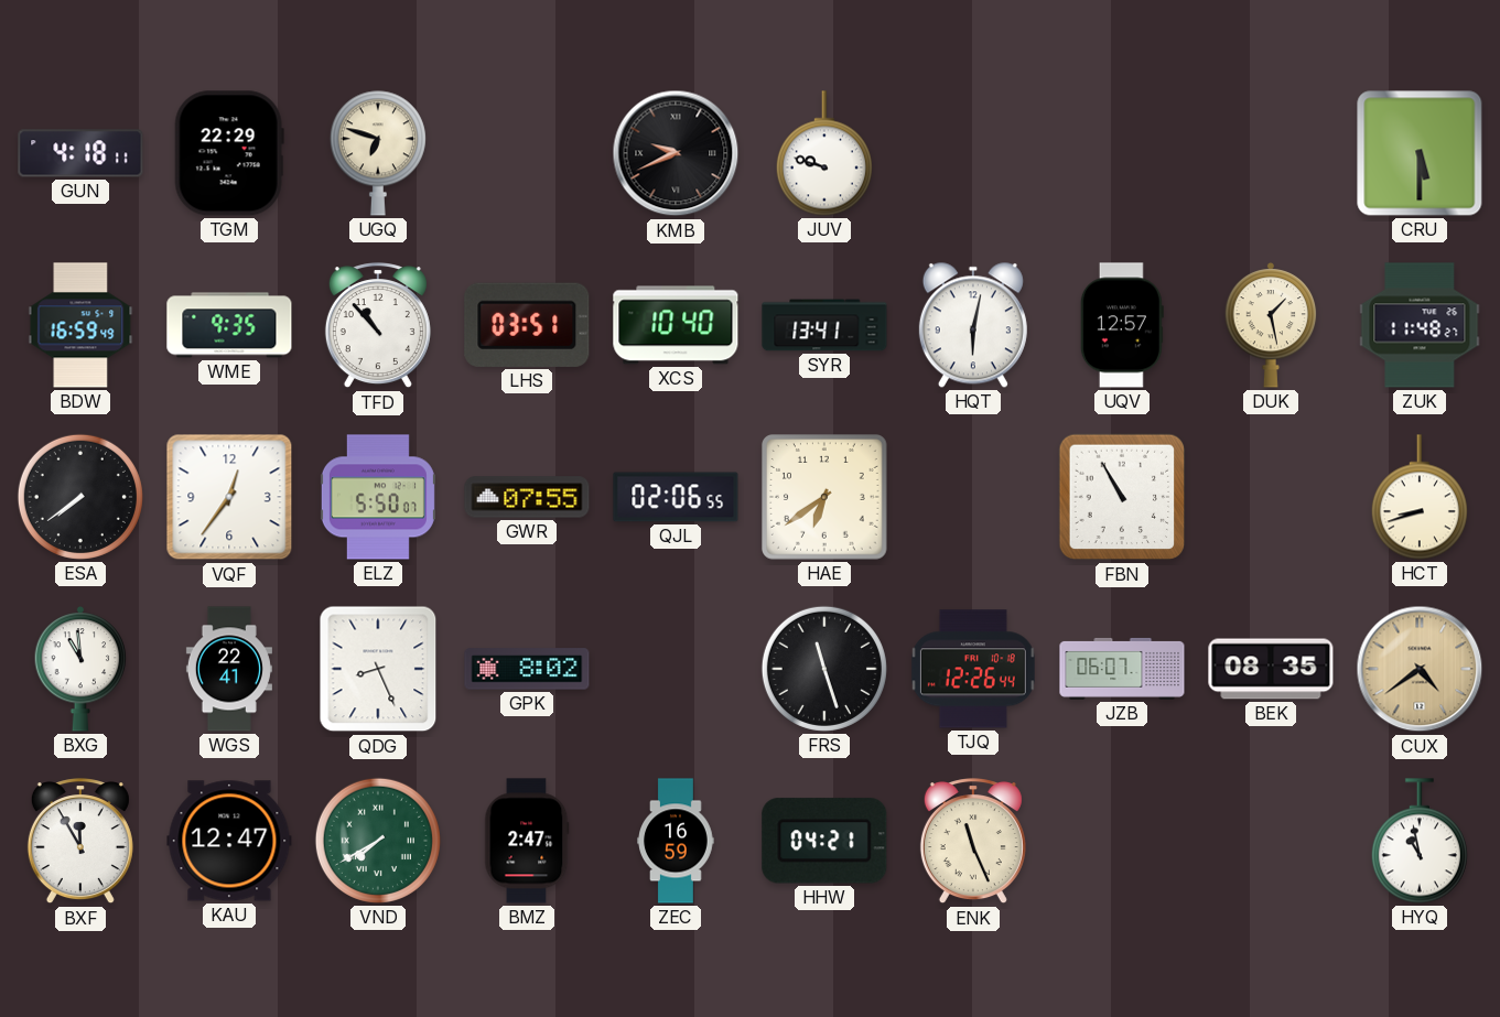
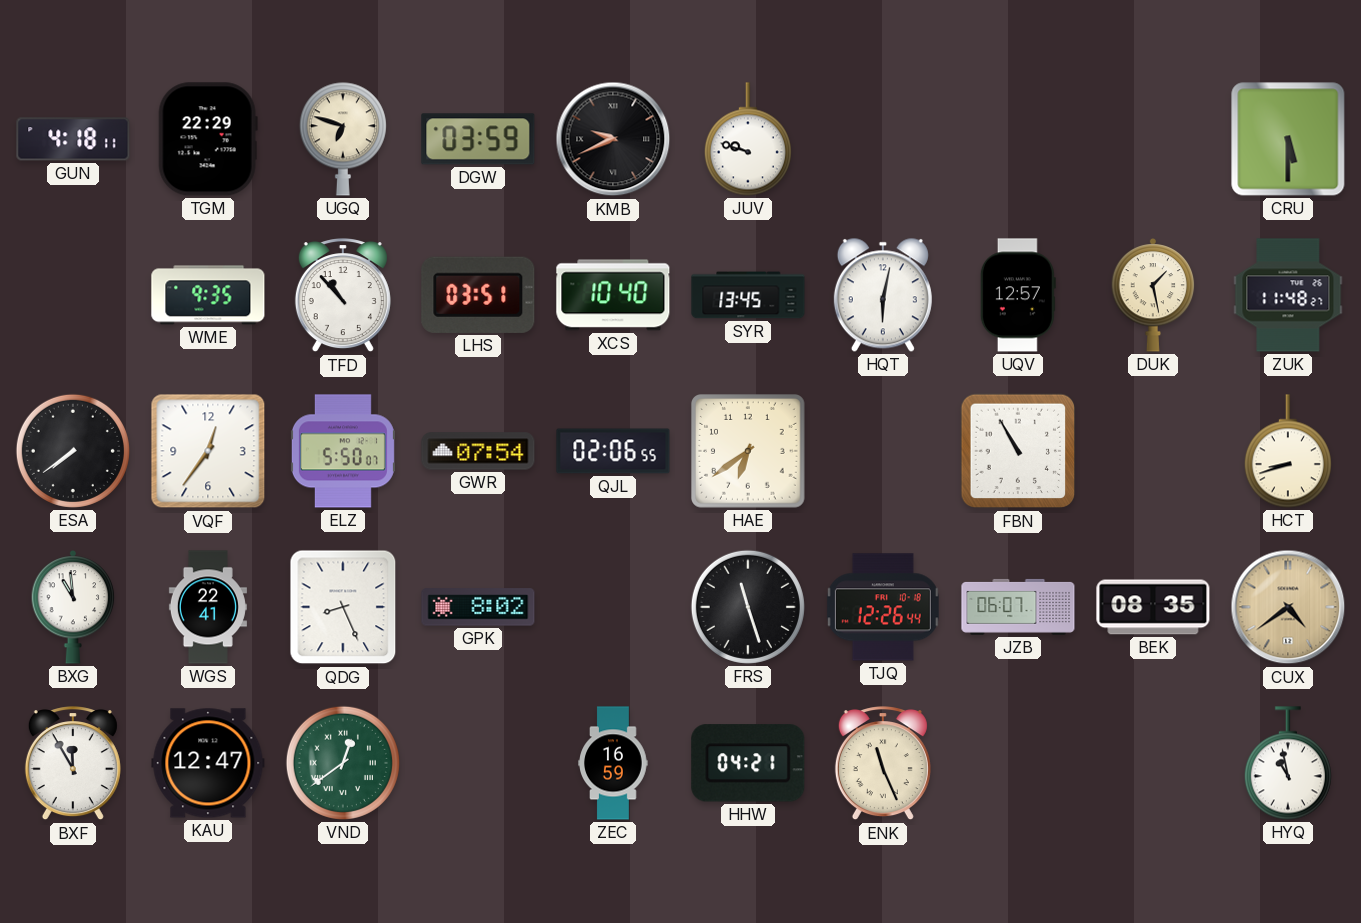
DGW: none -> 03:59 (478, 139)
BDW: 16:59 -> none (80, 325)
SYR: 13:41 -> 13:45 (748, 295)
GWR: 07:55 -> 07:54 (478, 451)
VND: 7:40 -> 12:39 (343, 763)
BMZ: 2:47 -> none (527, 841)
